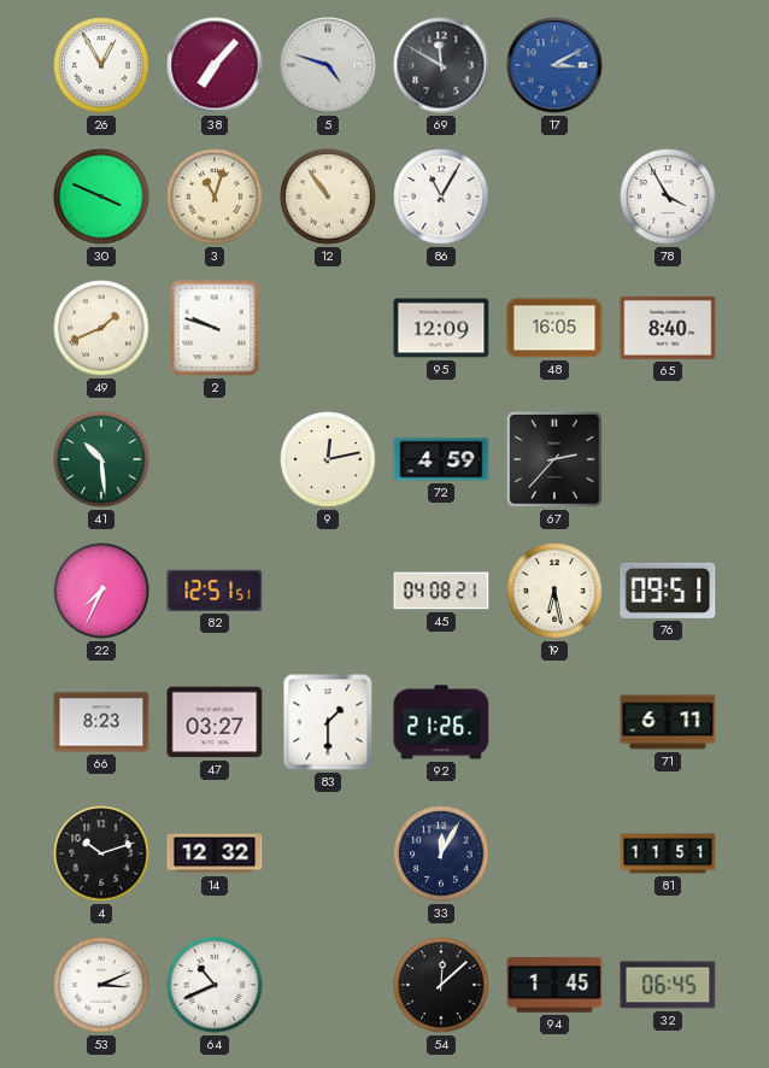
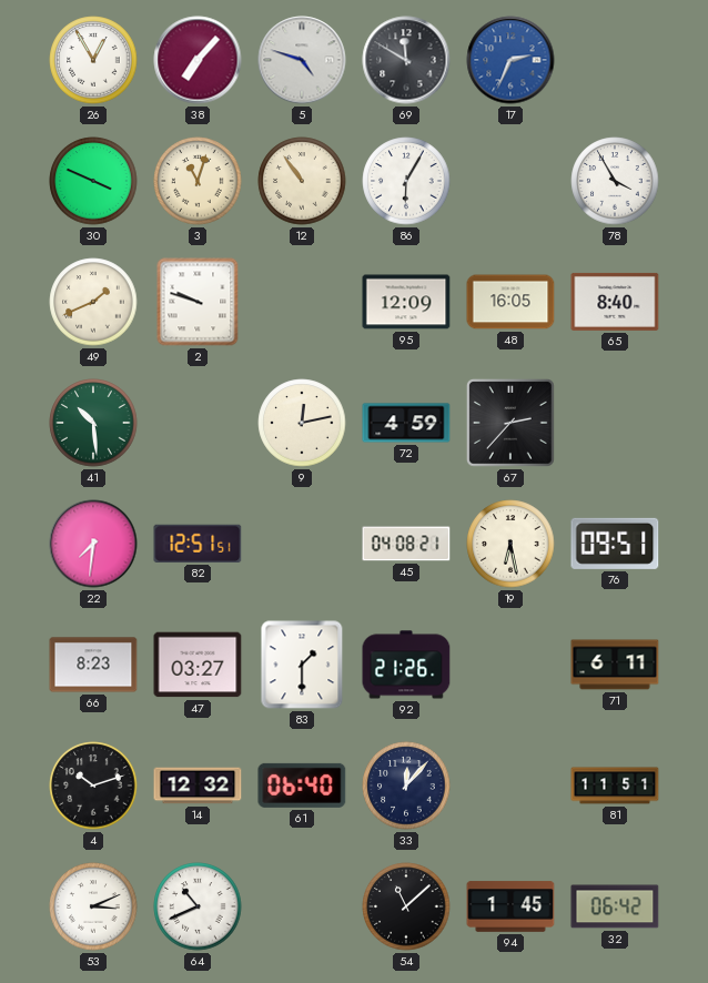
17: 3:10 -> 2:34 (510, 60)
86: 11:05 -> 6:05 (406, 181)
22: 7:34 -> 7:31 (93, 544)
61: none -> 06:40 (302, 786)
33: 12:05 -> 12:07 (406, 786)
54: 12:08 -> 11:08 (406, 906)
32: 06:45 -> 06:42 (615, 906)
